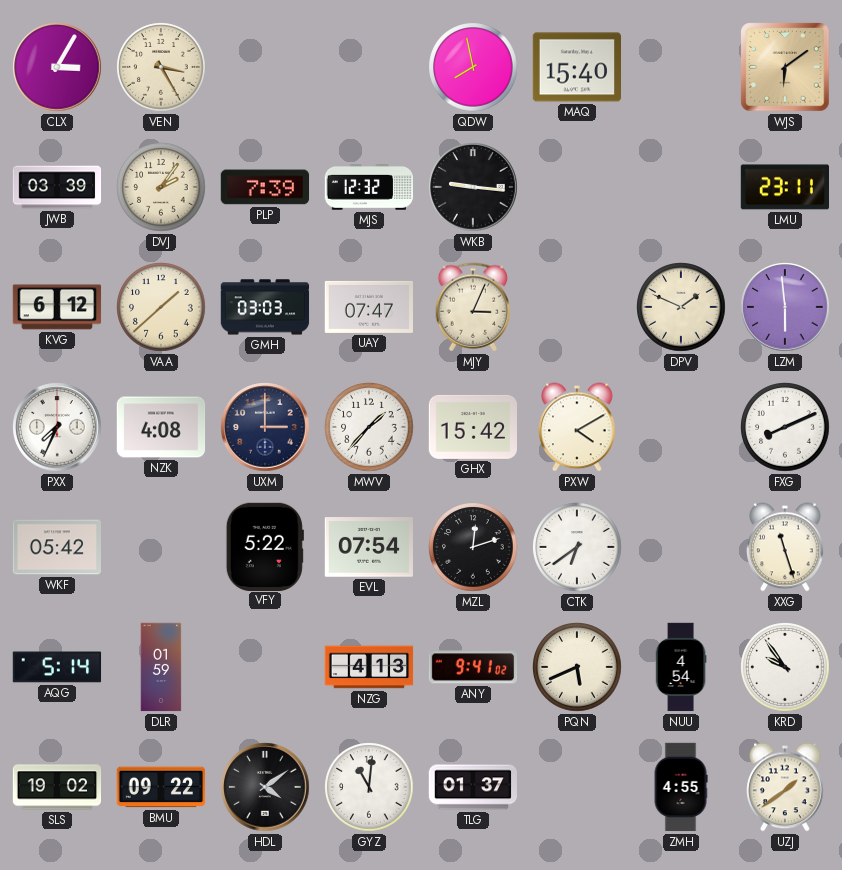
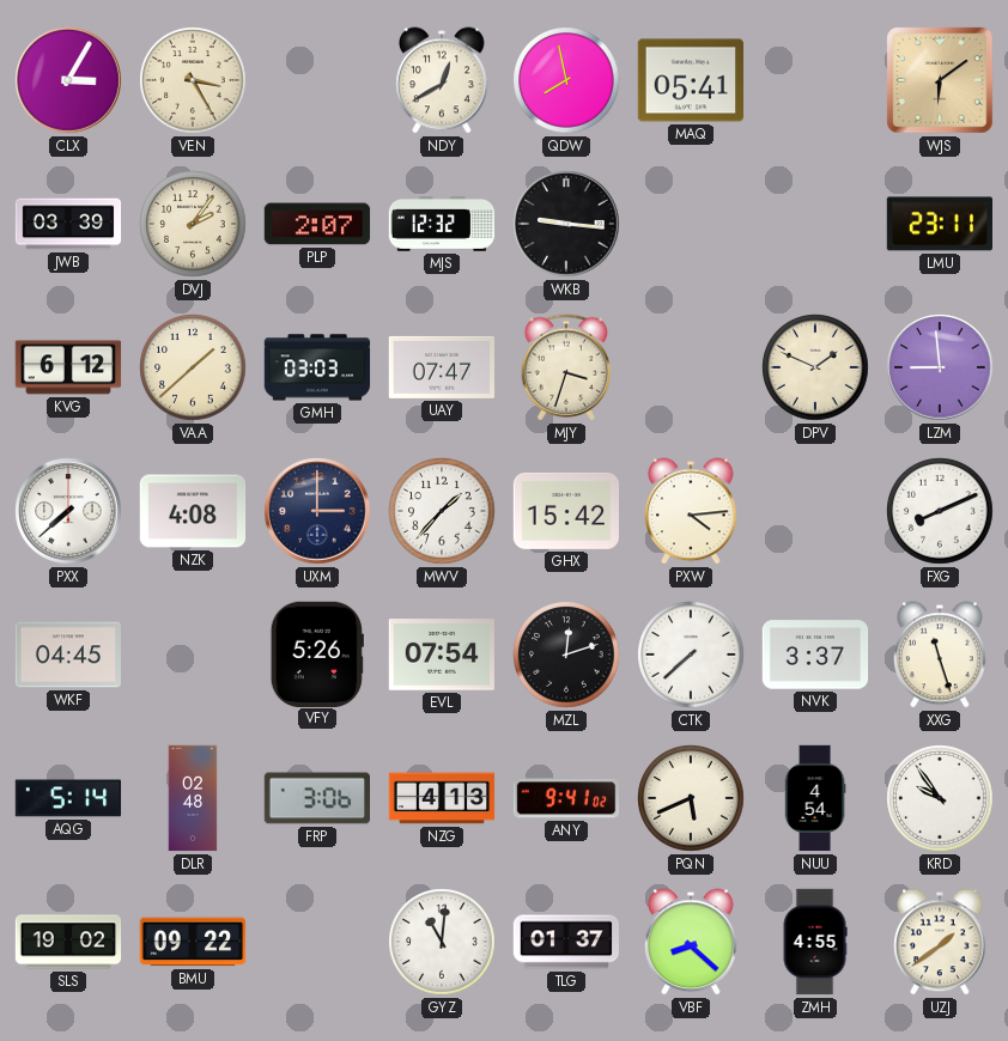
NDY: none -> 12:40 (442, 80)
MAQ: 15:40 -> 05:41 (690, 80)
PLP: 7:39 -> 2:07 (317, 224)
MJY: 3:04 -> 3:33 (566, 367)
LZM: 5:59 -> 8:59 (940, 367)
PXX: 7:34 -> 7:38 (68, 511)
PXW: 4:10 -> 4:14 (691, 511)
WKF: 05:42 -> 04:45 (68, 655)
VFY: 5:22 -> 5:26 (317, 653)
CTK: 6:39 -> 7:38 (691, 655)
NVK: none -> 3:37 (815, 655)
DLR: 01:59 -> 02:48 (193, 798)
FRP: none -> 3:06 (316, 798)
HDL: 4:09 -> none (265, 787)
VBF: none -> 8:22 (691, 942)
